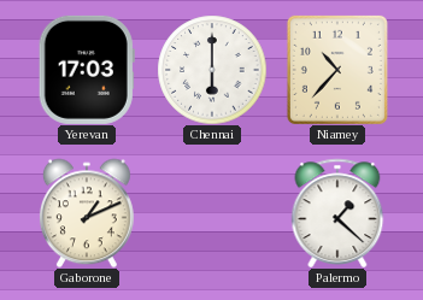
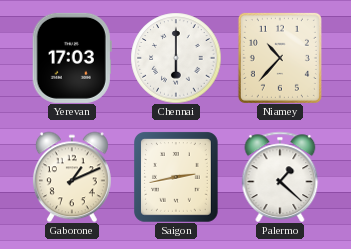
Saigon: none -> 2:43 (177, 177)
